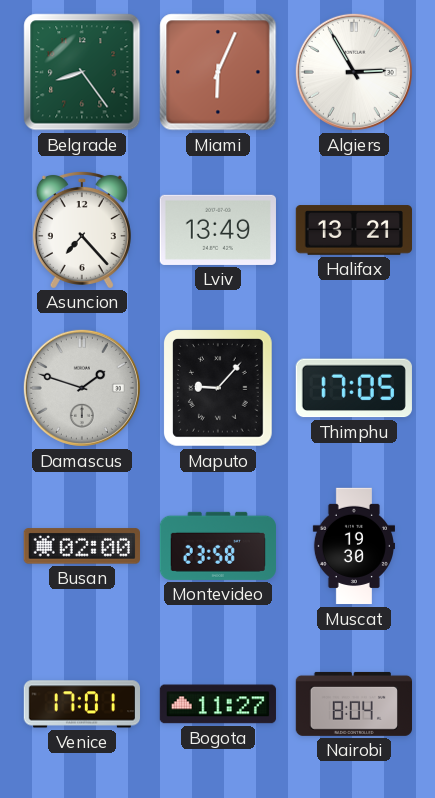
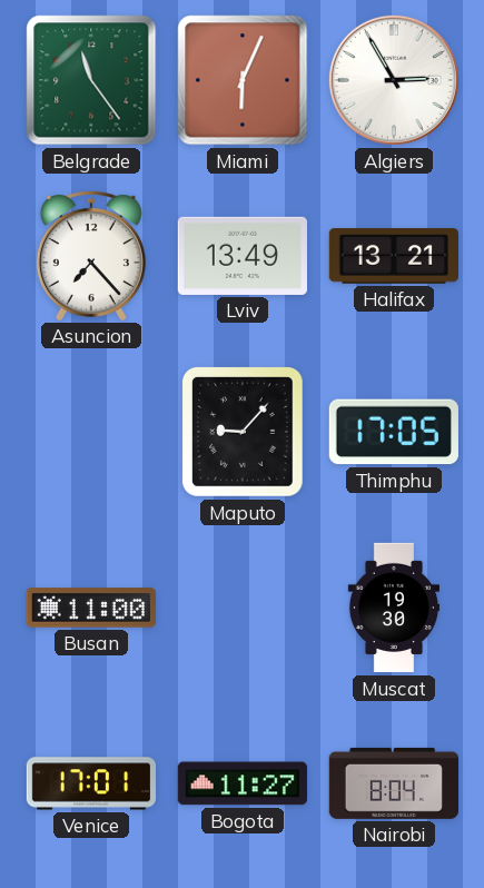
Belgrade: 8:24 -> 11:24 (91, 80)
Damascus: 1:48 -> none (82, 388)
Busan: 02:00 -> 11:00 (91, 608)
Montevideo: 23:58 -> none (218, 546)
